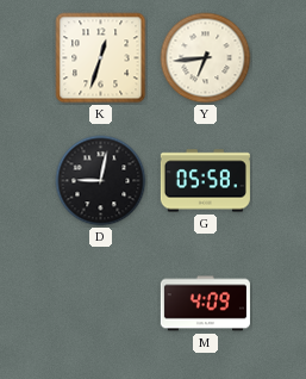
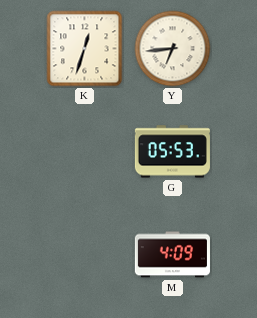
D: 9:02 -> none (101, 181)
G: 05:58 -> 05:53 (172, 152)
